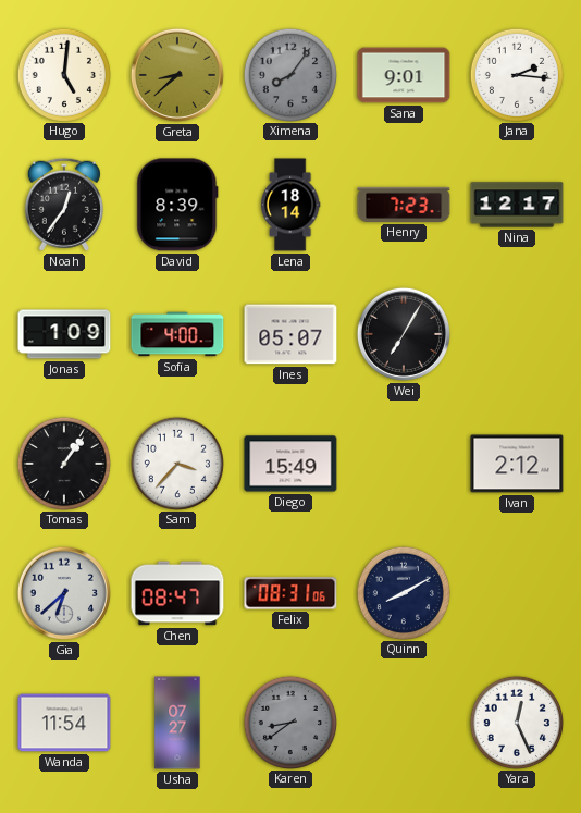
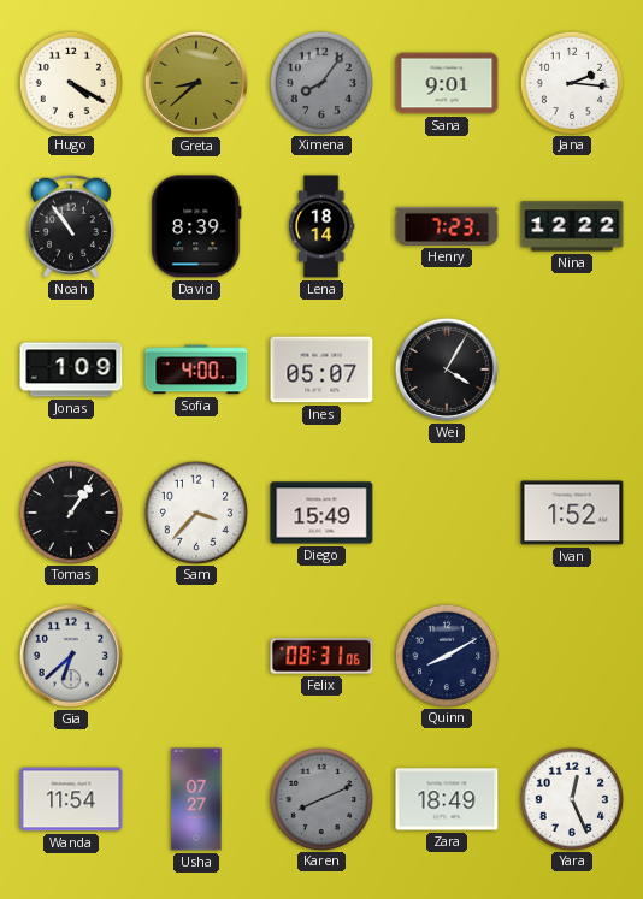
Hugo: 5:01 -> 4:20 (70, 82)
Noah: 12:36 -> 10:54 (71, 226)
Nina: 12:17 -> 12:22 (572, 226)
Wei: 7:05 -> 4:05 (447, 369)
Ivan: 2:12 -> 1:52 (572, 513)
Chen: 08:47 -> none (177, 593)
Karen: 8:39 -> 8:11 (320, 798)
Zara: none -> 18:49 (447, 799)
